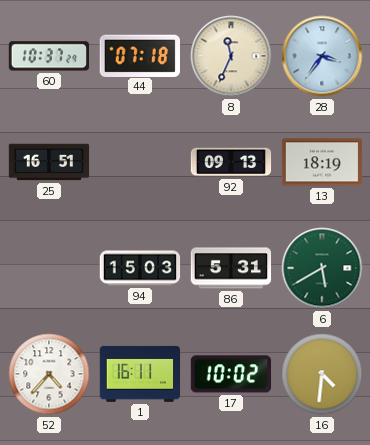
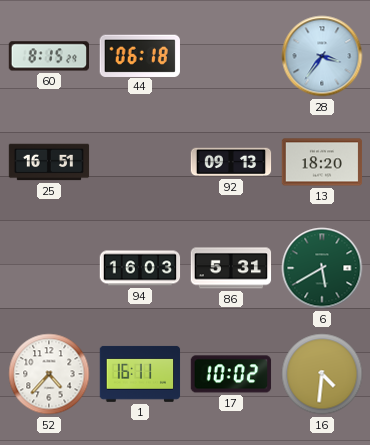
60: 10:37 -> 8:15 (49, 56)
44: 07:18 -> 06:18 (140, 55)
8: 11:34 -> none (231, 56)
13: 18:19 -> 18:20 (322, 162)
94: 15:03 -> 16:03 (140, 268)
